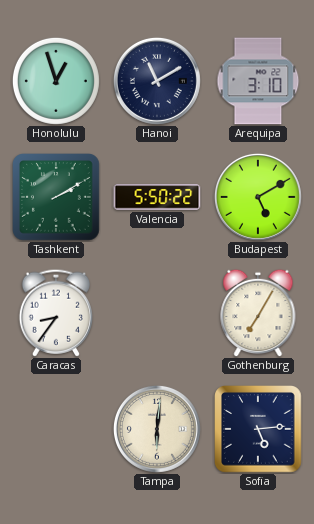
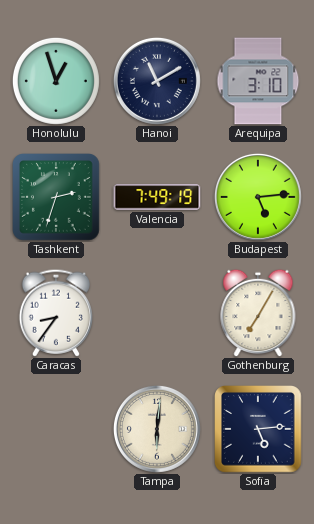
Tashkent: 2:10 -> 2:33 (57, 198)
Valencia: 5:50 -> 7:49 (157, 197)
Budapest: 5:10 -> 5:14 (258, 197)
